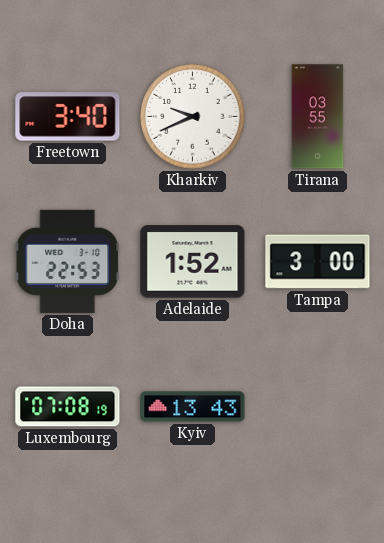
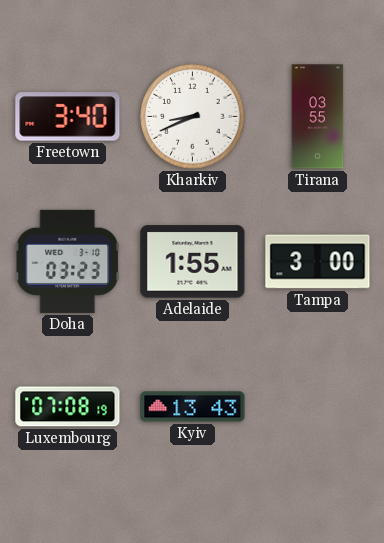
Kharkiv: 9:41 -> 8:41 (193, 117)
Doha: 22:53 -> 03:23 (67, 261)
Adelaide: 1:52 -> 1:55 (193, 262)
